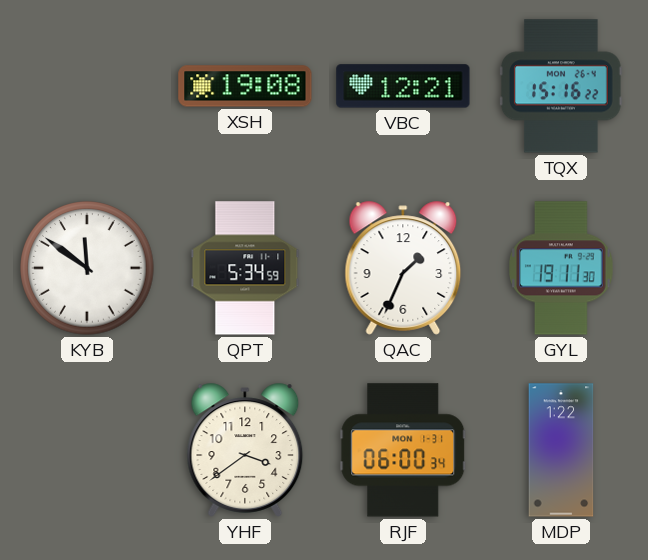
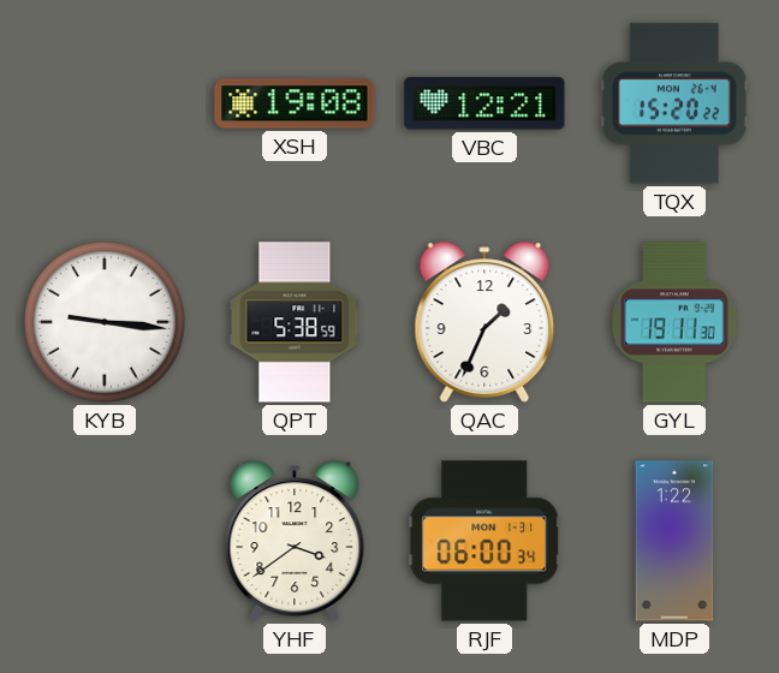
TQX: 15:16 -> 15:20 (674, 103)
KYB: 11:51 -> 9:16 (105, 322)
QPT: 5:34 -> 5:38 (295, 322)
